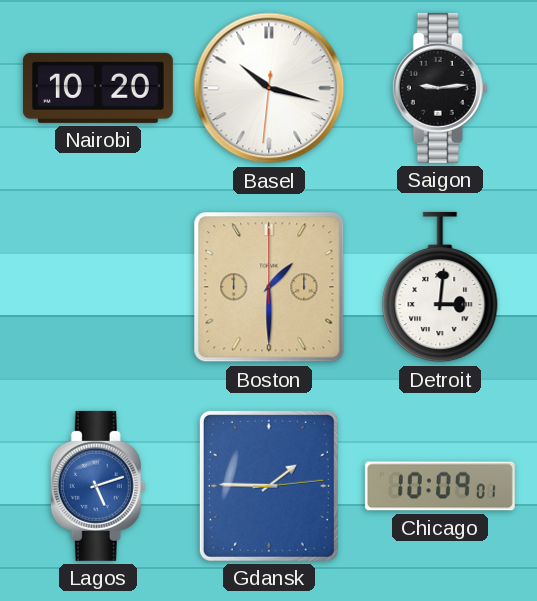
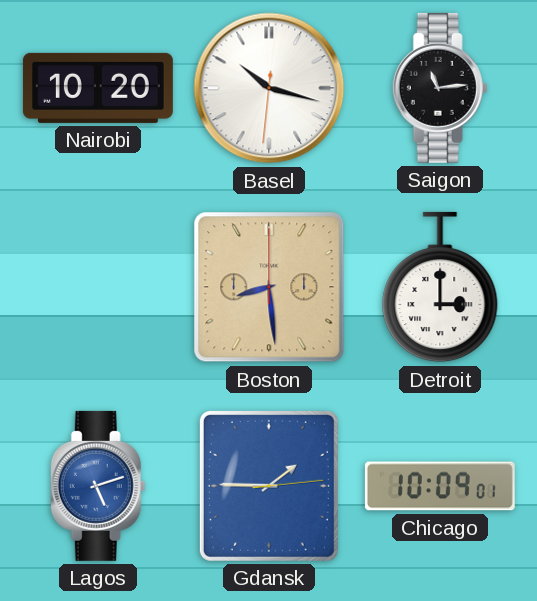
Saigon: 9:14 -> 11:14 (440, 88)
Boston: 1:30 -> 8:29 (269, 287)
Detroit: 3:01 -> 3:00 (440, 287)
